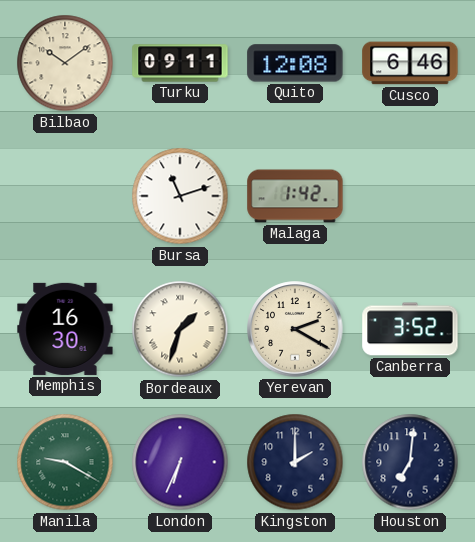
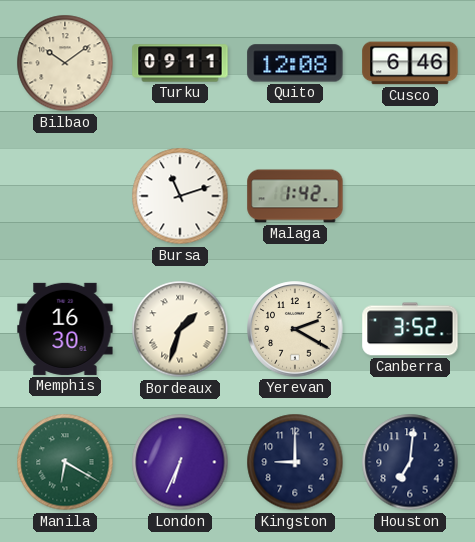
Manila: 9:20 -> 6:20 (65, 462)
Kingston: 2:00 -> 9:00 (295, 462)
